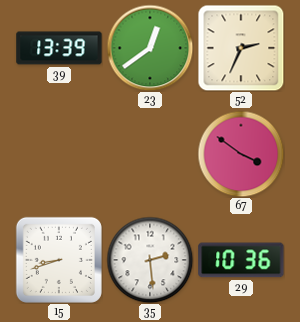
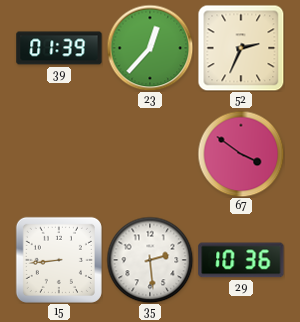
39: 13:39 -> 01:39 (59, 48)
23: 12:39 -> 12:37 (150, 48)
15: 8:42 -> 8:44 (59, 260)
